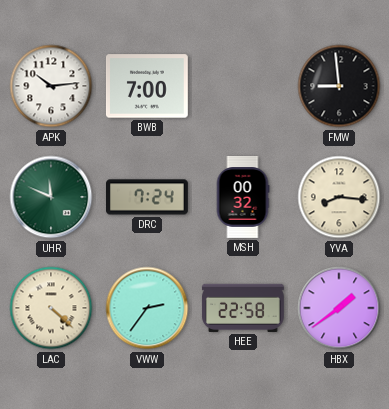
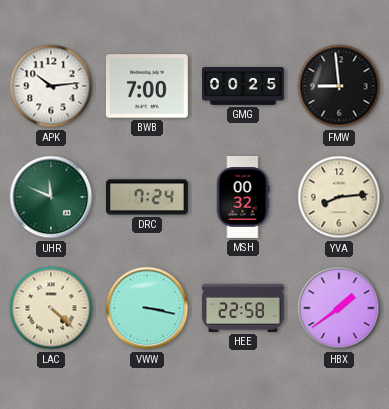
GMG: none -> 00:25 (244, 87)
YVA: 8:16 -> 8:14 (339, 197)
VWW: 2:36 -> 3:17 (147, 308)
